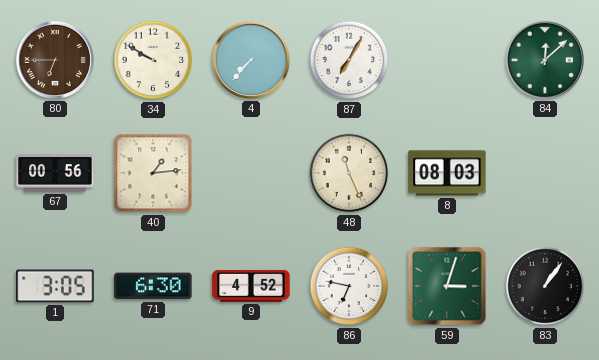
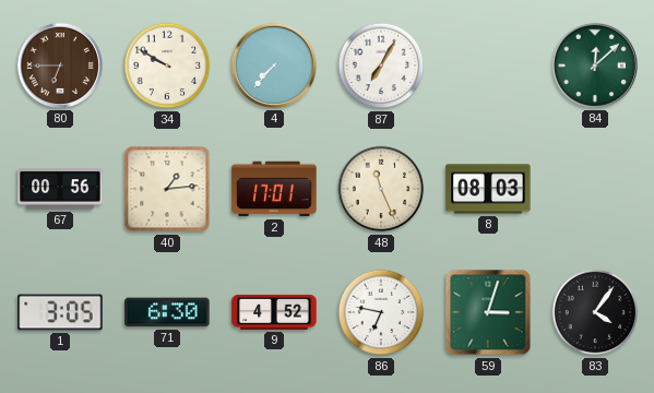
2: none -> 17:01 (274, 189)
83: 1:06 -> 4:06 (595, 312)
